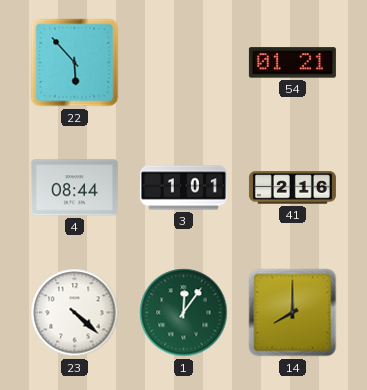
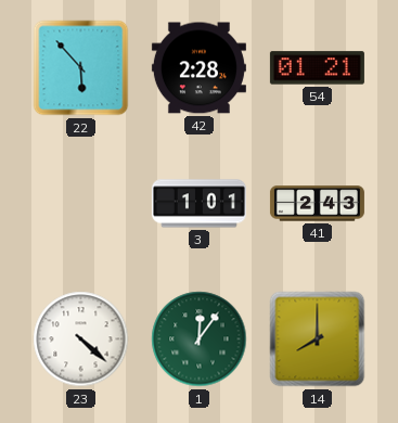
42: none -> 2:28 (198, 68)
4: 08:44 -> none (74, 188)
41: 2:16 -> 2:43 (317, 204)
